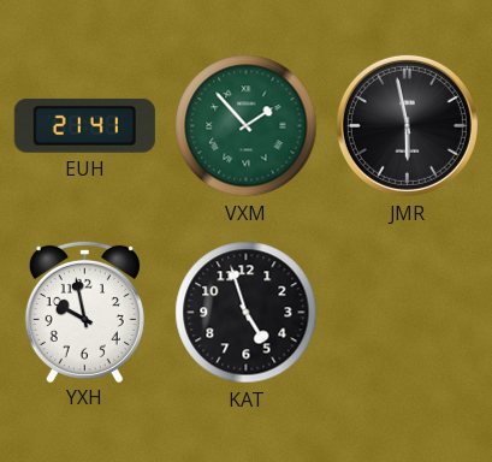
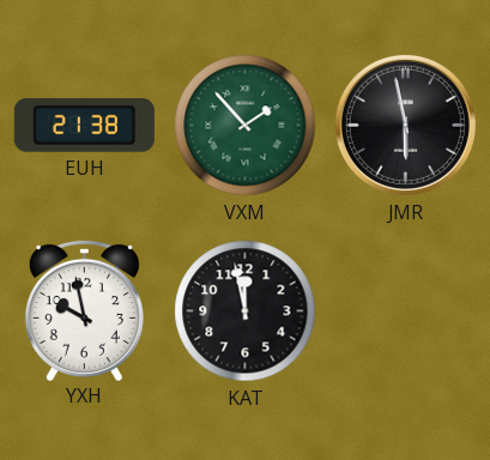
EUH: 21:41 -> 21:38 (84, 125)
KAT: 4:57 -> 11:58 (246, 311)
